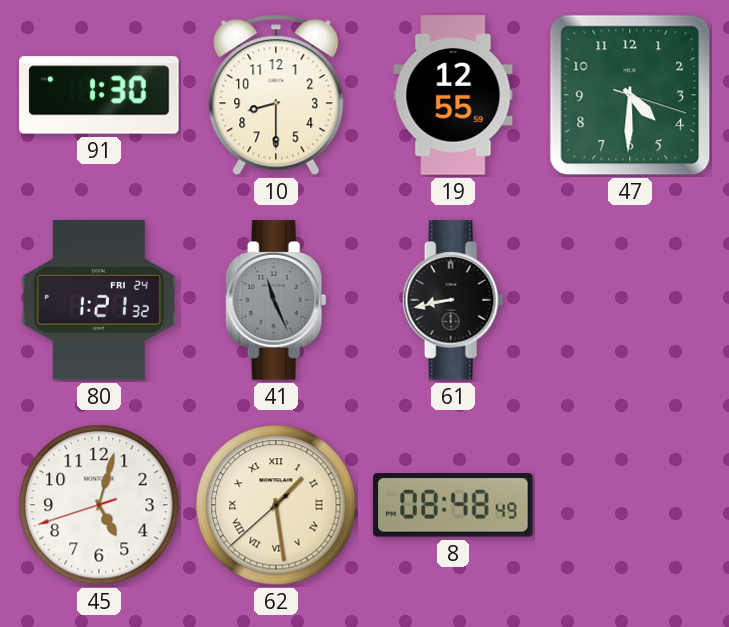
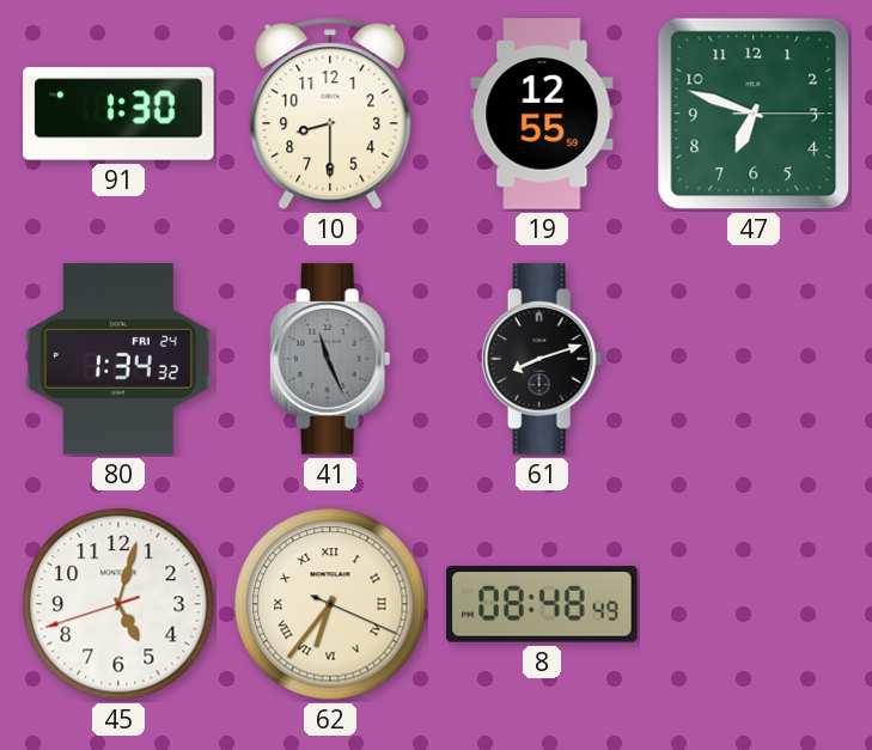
47: 4:30 -> 6:48 (754, 114)
80: 1:21 -> 1:34 (118, 359)
61: 8:43 -> 8:12 (542, 359)
62: 1:28 -> 6:36 (330, 604)
